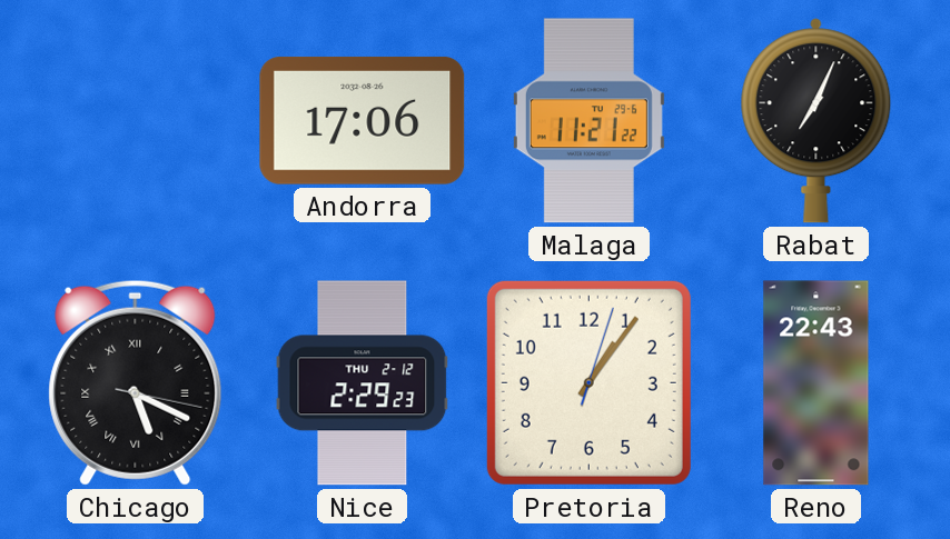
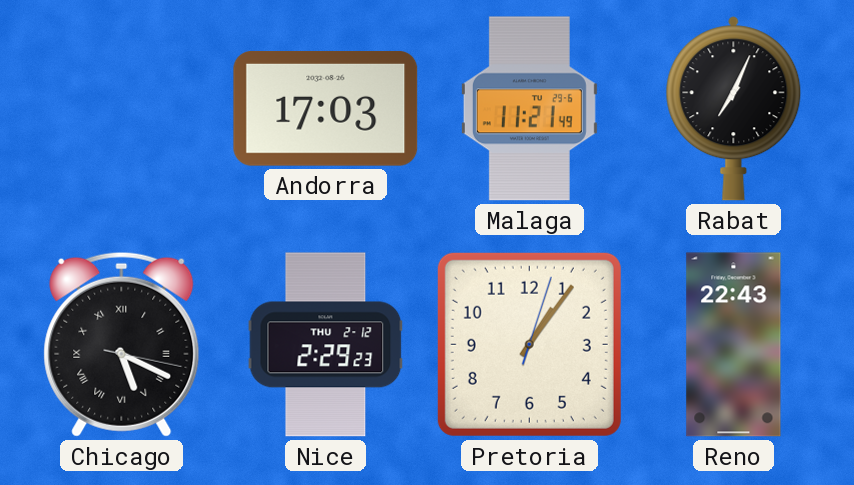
Andorra: 17:06 -> 17:03 (326, 108)
Malaga: 11:21:22 -> 11:21:49 (529, 109)
